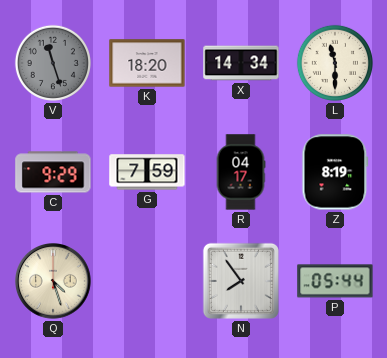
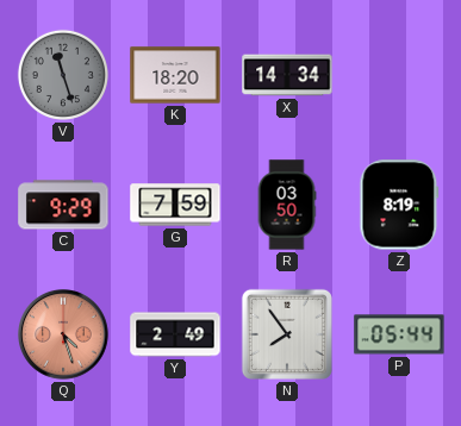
L: 11:30 -> none (335, 63)
R: 04:17 -> 03:50 (287, 205)
Q dial: cream -> salmon (64, 336)
Y: none -> 2:49 (175, 334)
